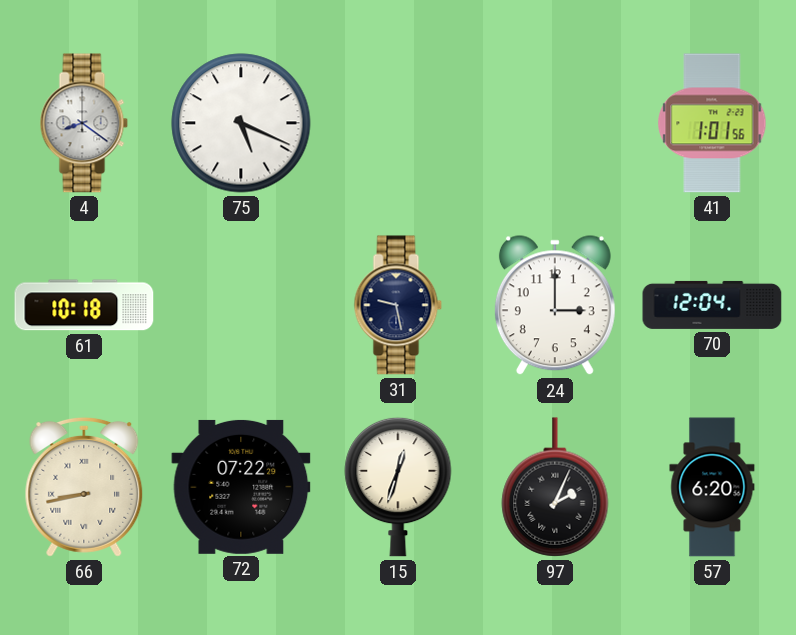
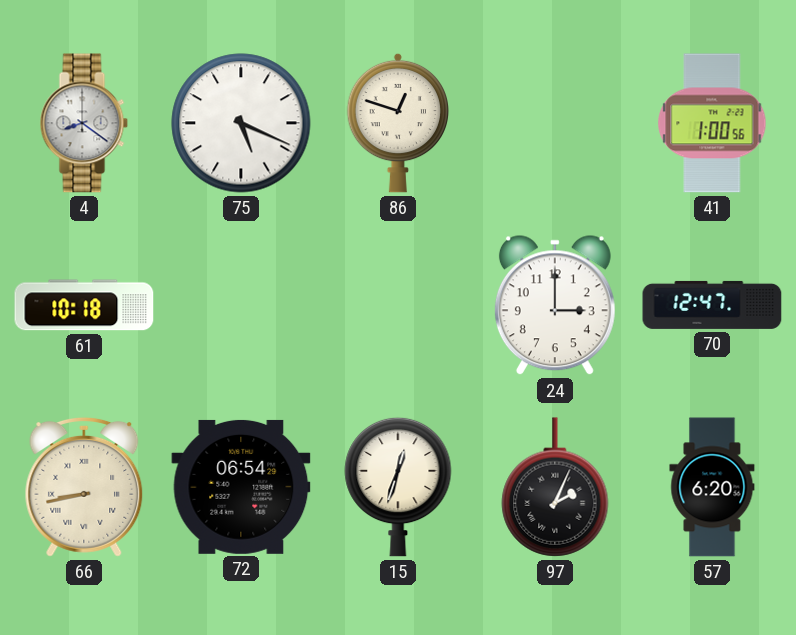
86: none -> 12:48 (397, 123)
41: 1:01 -> 1:00 (712, 123)
31: 9:28 -> none (398, 305)
70: 12:04 -> 12:47 (712, 305)
72: 07:22 -> 06:54 (241, 487)
